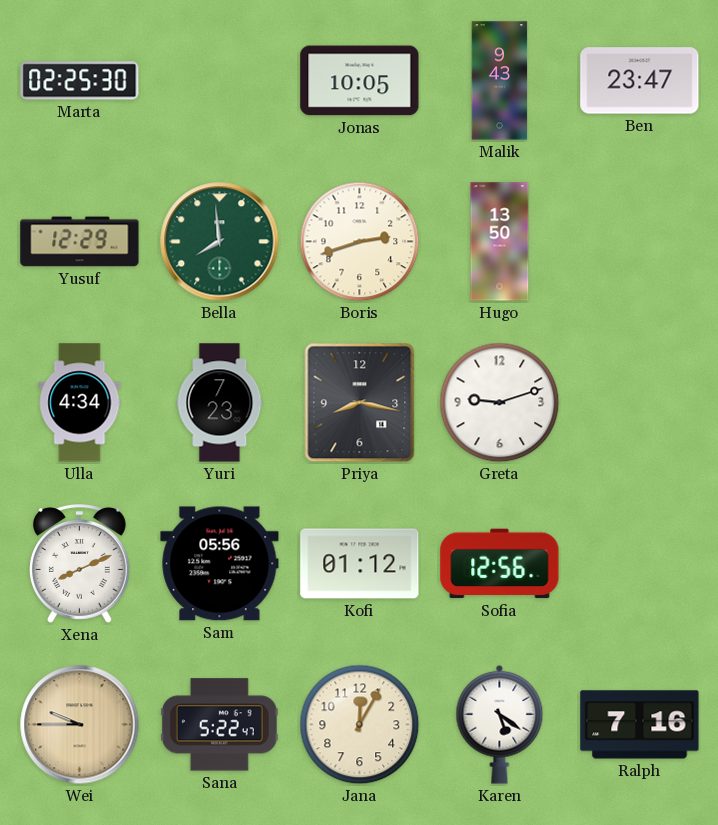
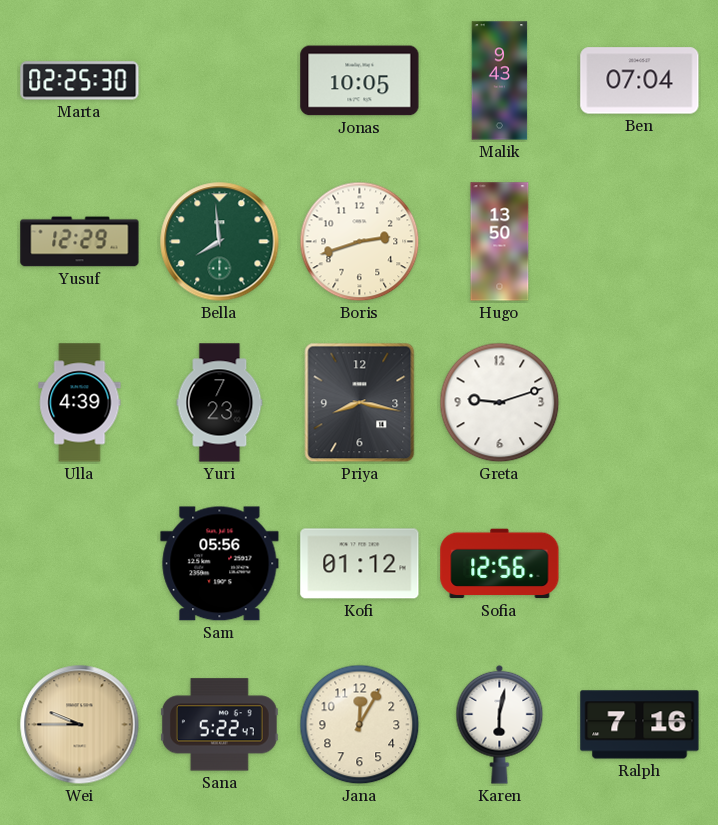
Ben: 23:47 -> 07:04 (640, 81)
Ulla: 4:34 -> 4:39 (80, 403)
Xena: 8:11 -> none (79, 564)
Karen: 5:21 -> 6:02 (500, 724)
